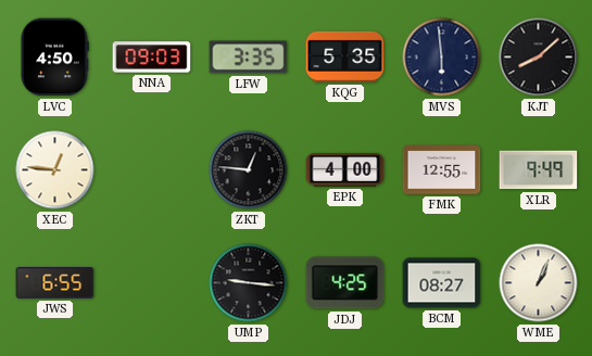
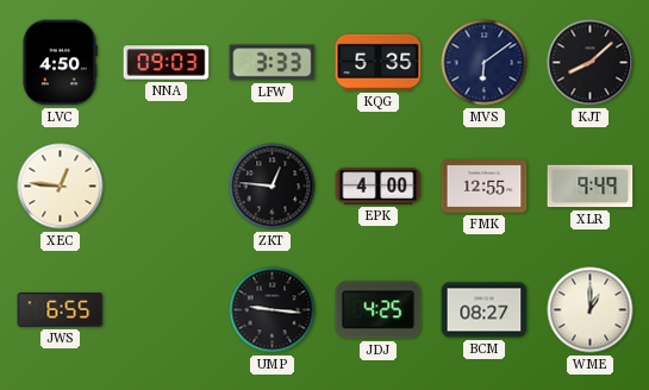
LFW: 3:35 -> 3:33 (273, 63)
MVS: 5:59 -> 6:09 (485, 63)
WME: 1:04 -> 1:00 (591, 310)
